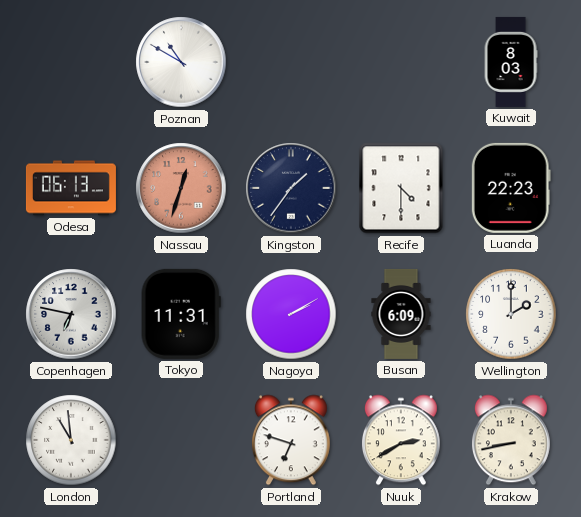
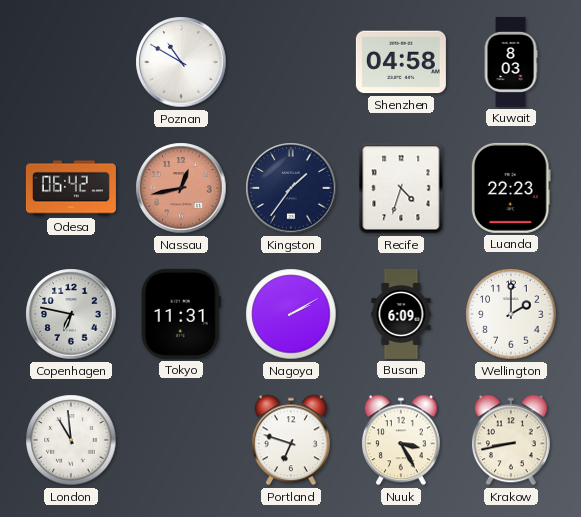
Shenzhen: none -> 04:58 (401, 62)
Odesa: 06:13 -> 06:42 (71, 188)
Nassau: 12:33 -> 12:43 (181, 188)
Recife: 4:30 -> 4:33 (401, 188)
Nuuk: 2:40 -> 3:25 (401, 440)
